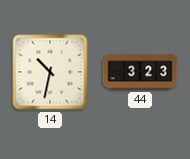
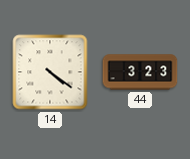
14: 10:32 -> 4:21 (50, 72)
